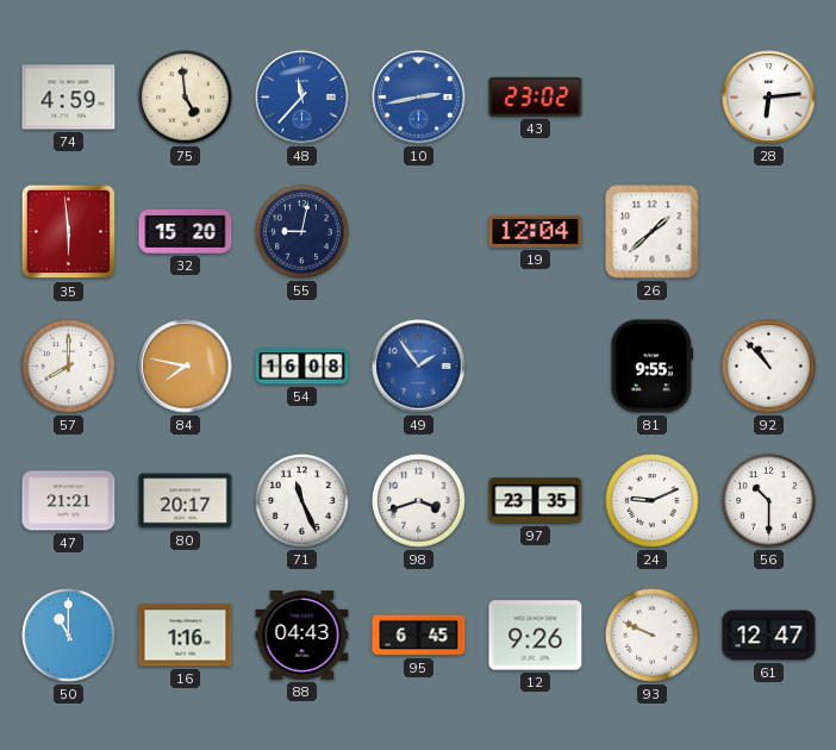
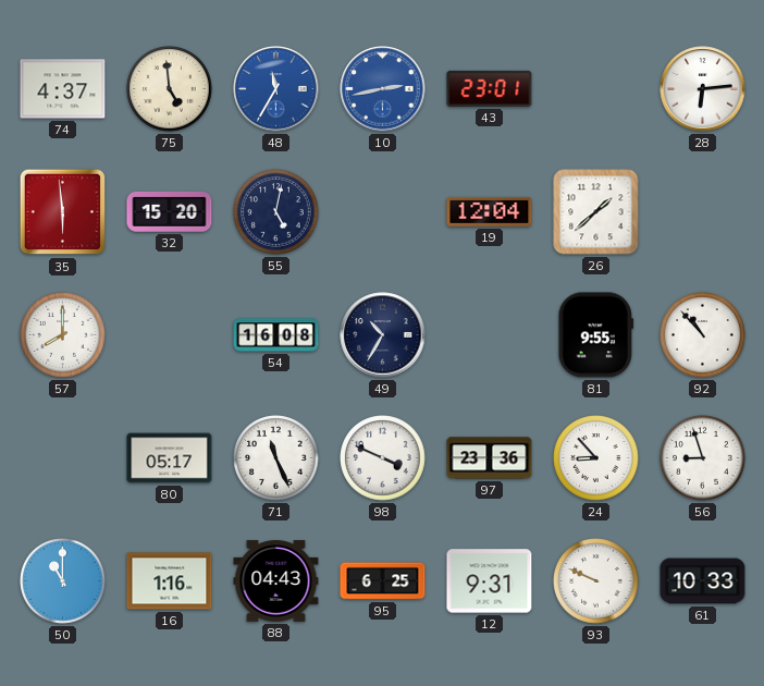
74: 4:59 -> 4:37 (63, 89)
48: 11:37 -> 11:35 (276, 89)
43: 23:02 -> 23:01 (490, 88)
55: 9:02 -> 5:02 (276, 212)
84: 7:47 -> none (186, 367)
49: 1:54 -> 10:35 (383, 335)
49 dial: blue -> navy (383, 335)
47: 21:21 -> none (69, 501)
80: 20:17 -> 05:17 (170, 458)
98: 3:42 -> 3:49 (383, 458)
97: 23:35 -> 23:36 (490, 458)
24: 9:11 -> 8:53 (596, 458)
56: 10:30 -> 8:57 (703, 458)
95: 6:45 -> 6:25 (383, 581)
12: 9:26 -> 9:31 (490, 581)
61: 12:47 -> 10:33 (703, 581)
